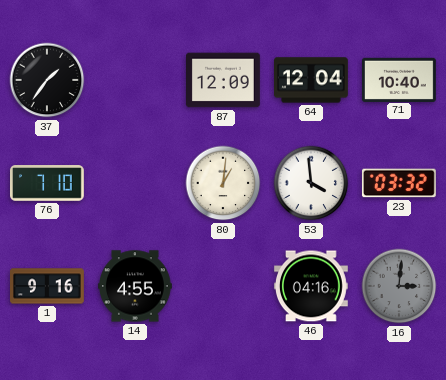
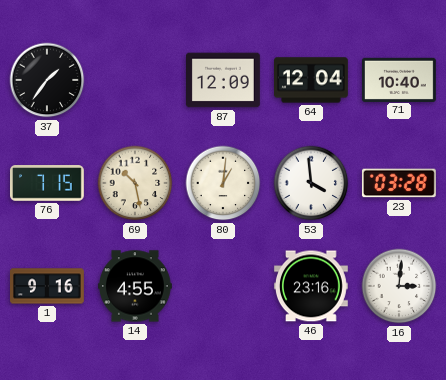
76: 7:10 -> 7:15 (48, 183)
69: none -> 10:28 (135, 183)
23: 03:32 -> 03:28 (399, 183)
46: 04:16 -> 23:16 (311, 286)
16 dial: grey -> white (399, 286)
